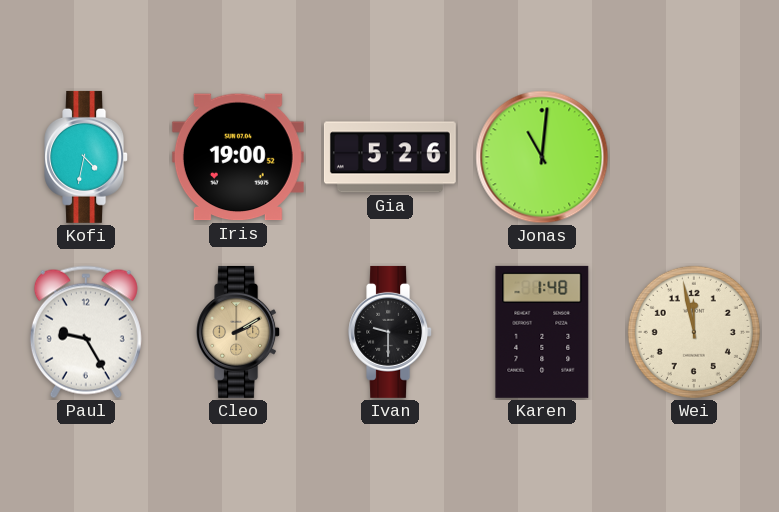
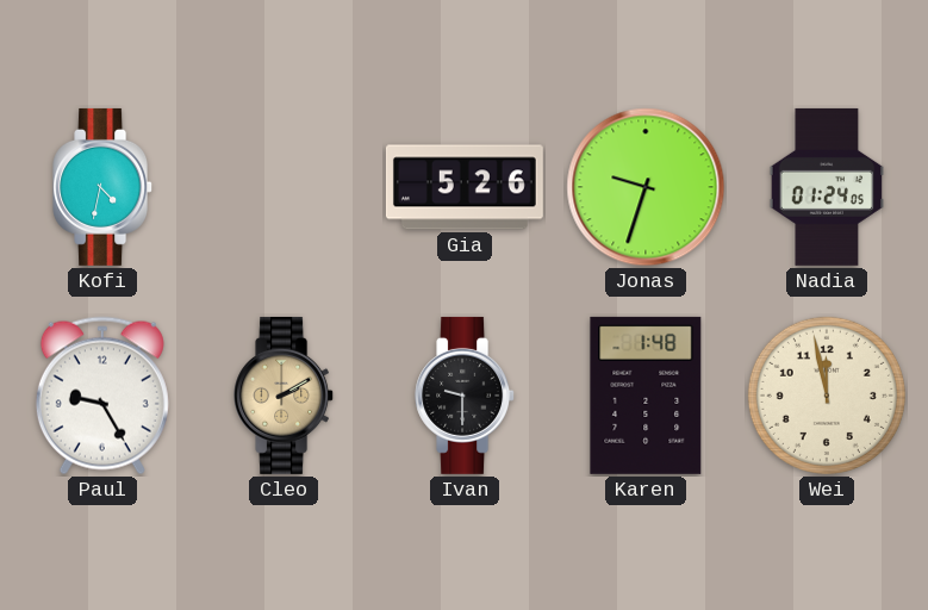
Iris: 19:00 -> none (238, 157)
Jonas: 11:01 -> 9:33 (646, 187)
Nadia: none -> 01:24 (827, 187)
